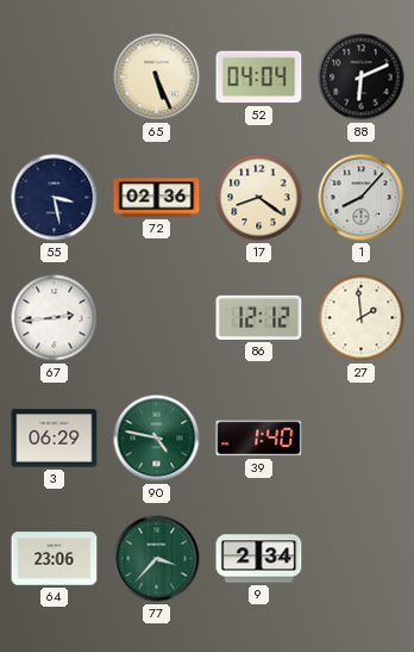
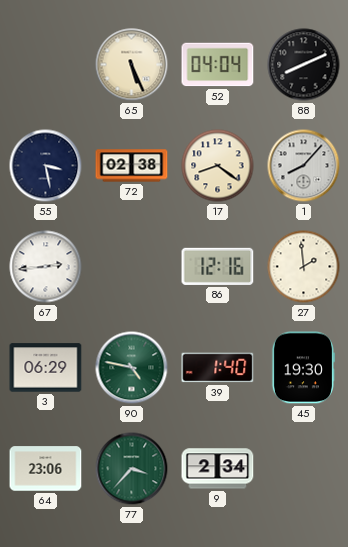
88: 6:11 -> 8:11 (304, 65)
72: 02:36 -> 02:38 (132, 166)
86: 12:12 -> 12:16 (218, 266)
45: none -> 19:30 (303, 368)
